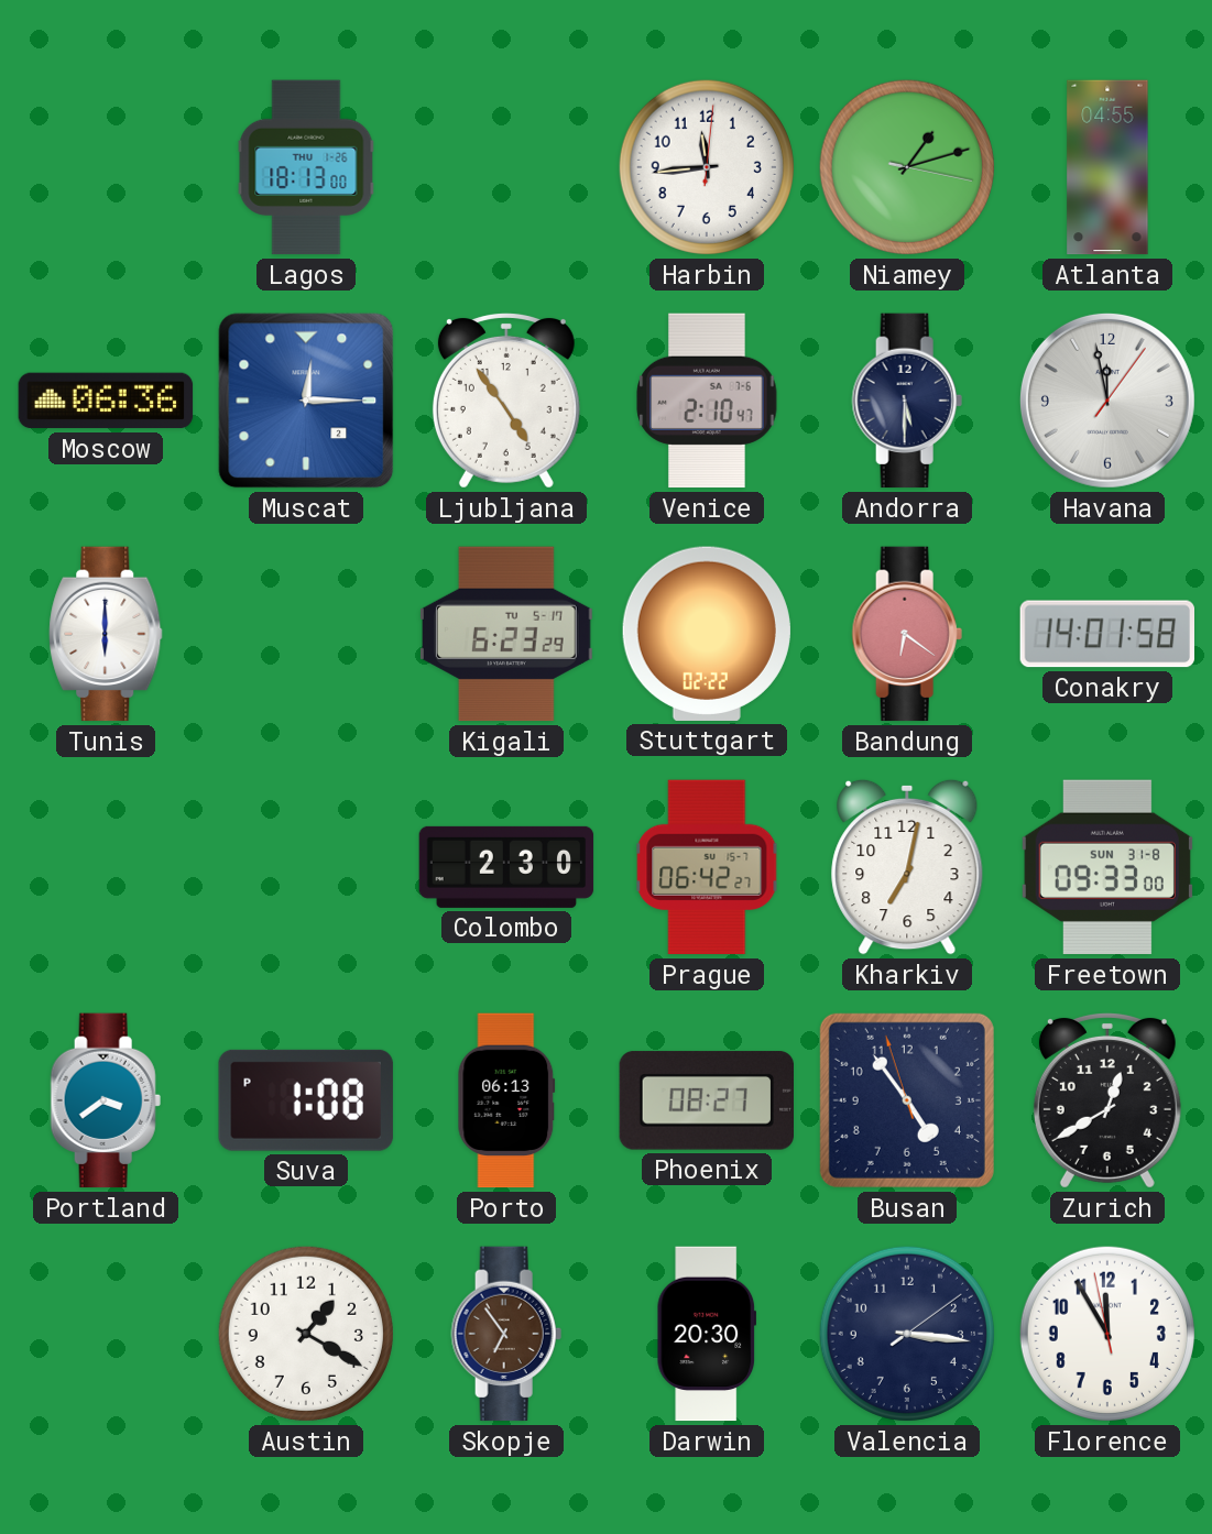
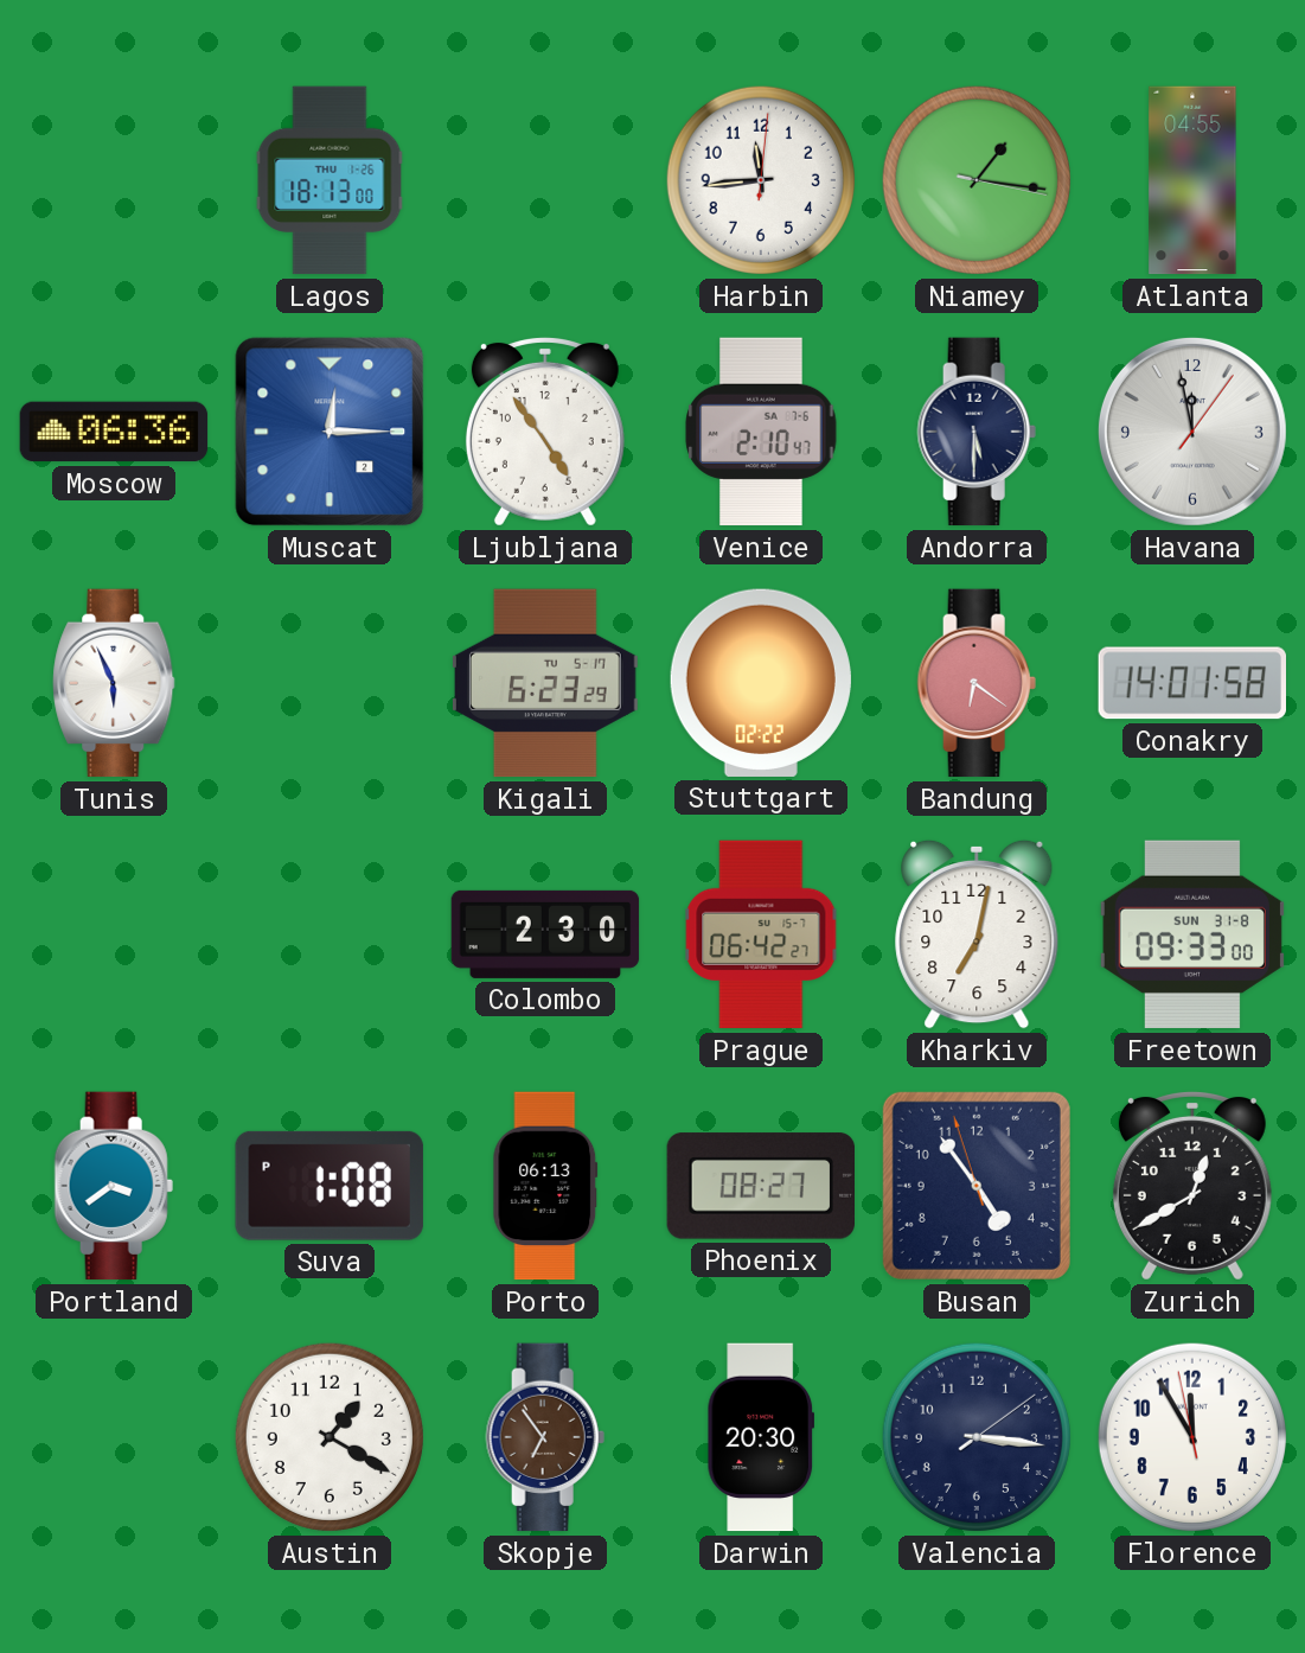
Niamey: 1:12 -> 1:16 (977, 180)
Tunis: 6:00 -> 5:56 (114, 683)
